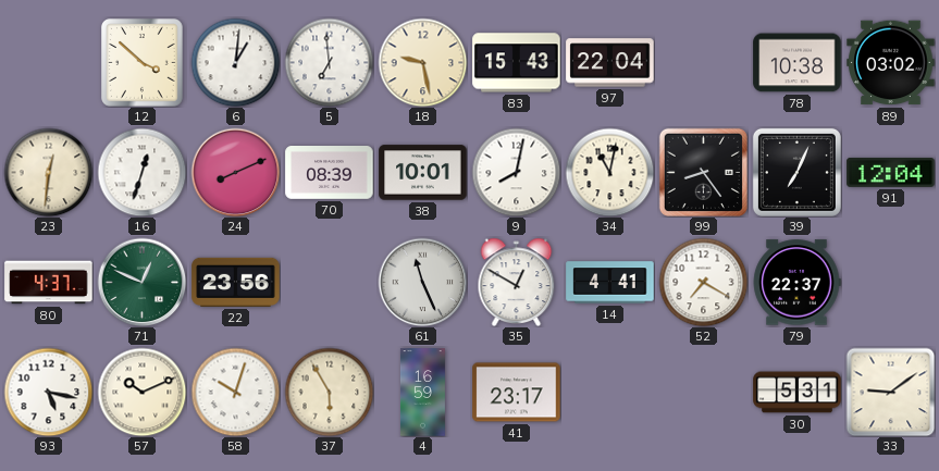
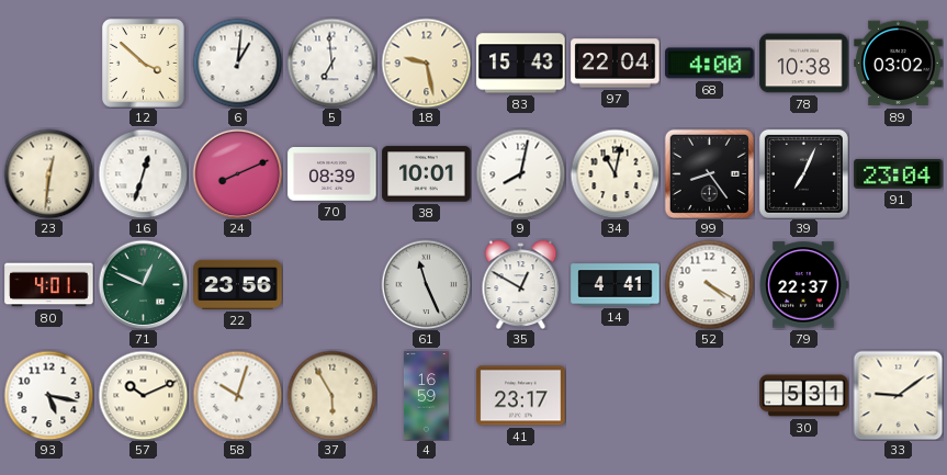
68: none -> 4:00 (710, 64)
91: 12:04 -> 23:04 (899, 173)
80: 4:37 -> 4:01 (49, 285)
52: 7:20 -> 4:20 (709, 284)
